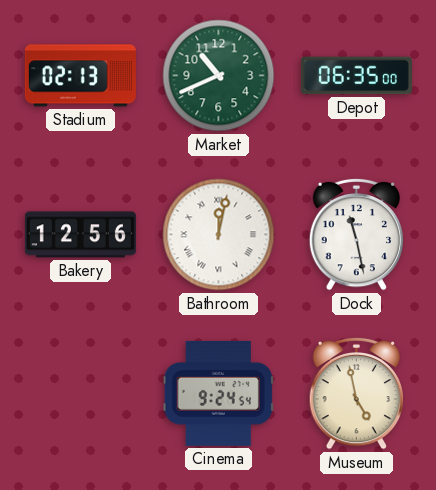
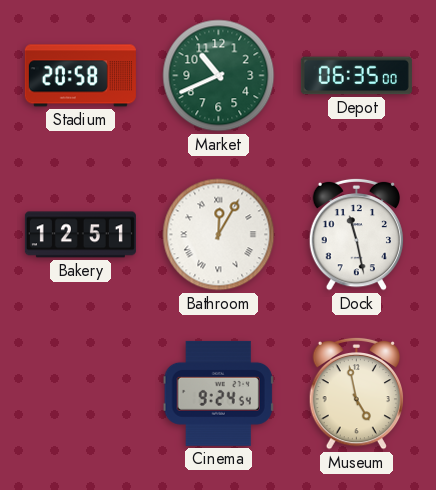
Stadium: 02:13 -> 20:58 (80, 76)
Bakery: 12:56 -> 12:51 (80, 235)
Bathroom: 12:02 -> 12:05 (219, 235)
